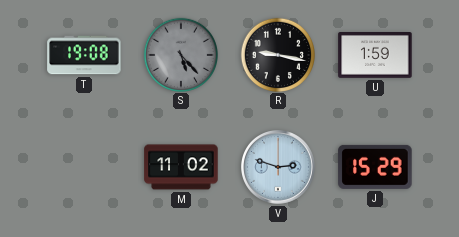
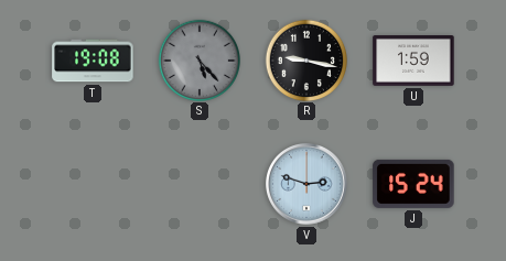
M: 11:02 -> none (181, 167)
J: 15:29 -> 15:24 (413, 184)
